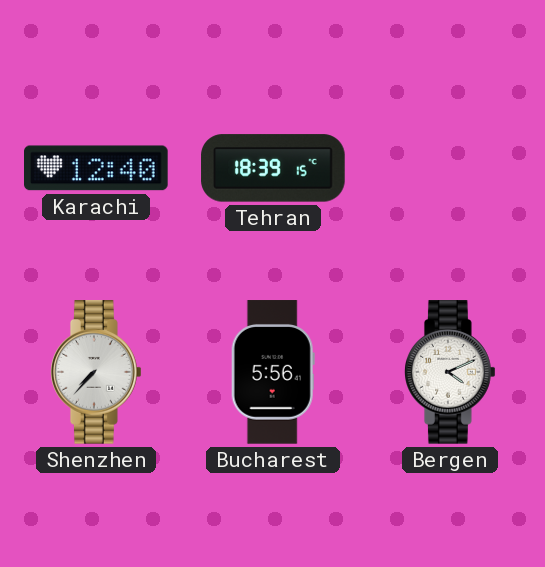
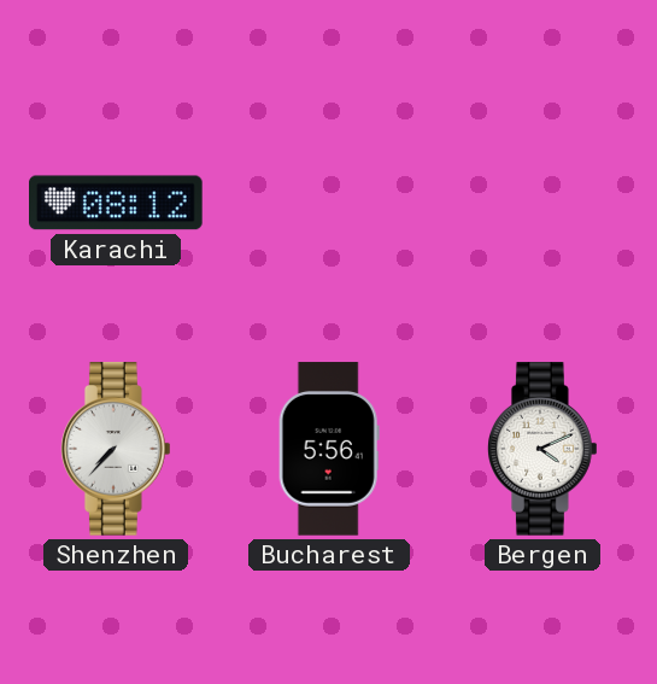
Karachi: 12:40 -> 08:12 (117, 203)
Tehran: 18:39 -> none (273, 168)
